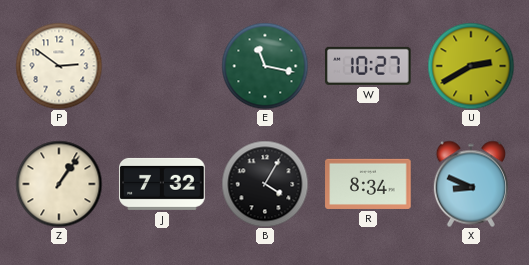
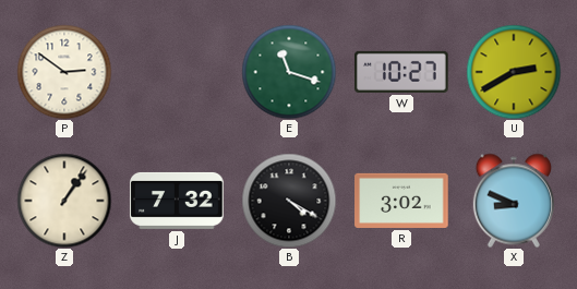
E: 11:17 -> 11:18 (289, 72)
B: 4:05 -> 4:20 (289, 201)
R: 8:34 -> 3:02 (401, 201)
